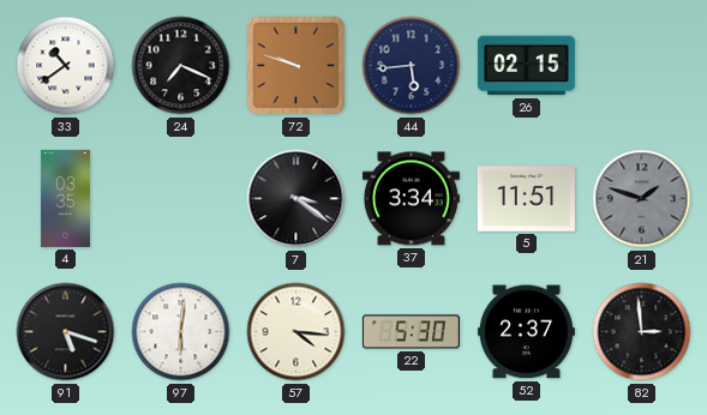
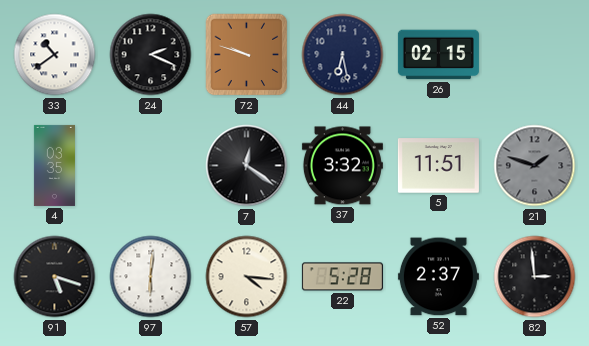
24: 7:19 -> 2:19 (151, 55)
44: 5:44 -> 6:28 (343, 55)
7: 3:21 -> 12:21 (247, 166)
37: 3:34 -> 3:32 (342, 166)
22: 5:30 -> 5:28 (342, 277)
